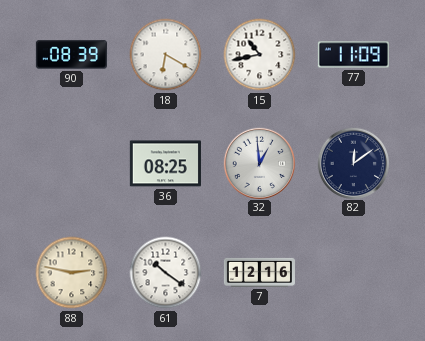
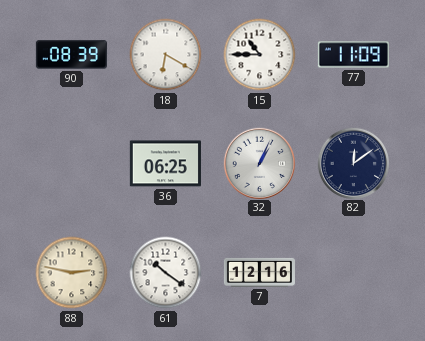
15: 10:43 -> 10:45 (260, 55)
36: 08:25 -> 06:25 (165, 164)
32: 12:59 -> 1:04 (259, 163)
